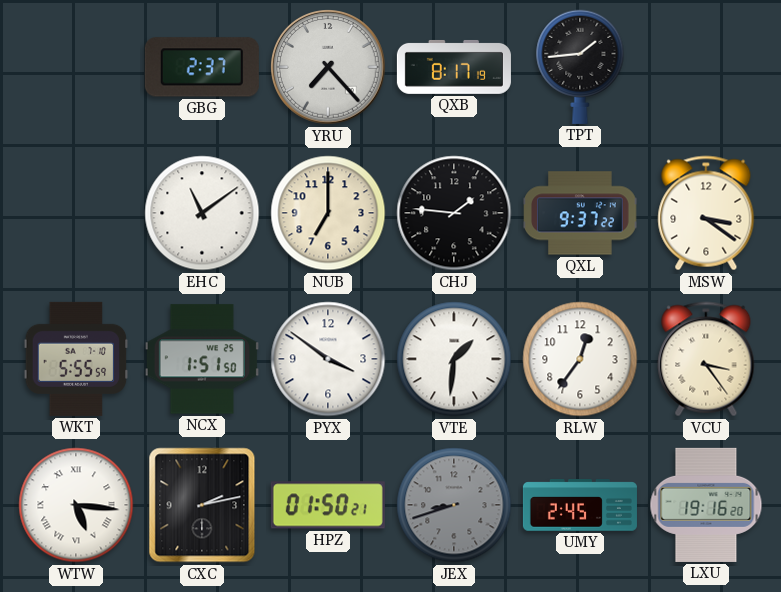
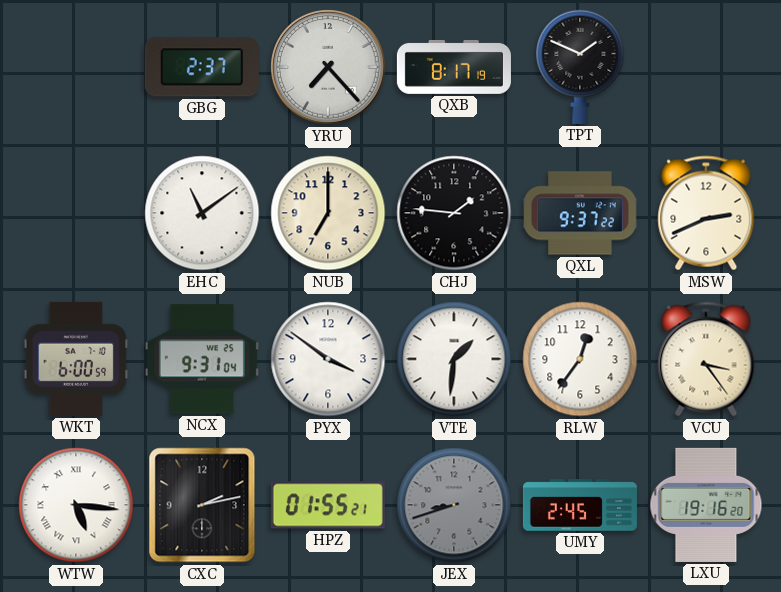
TPT: 1:44 -> 1:49 (580, 67)
MSW: 3:21 -> 2:41 (706, 213)
WKT: 5:55 -> 6:00 (76, 359)
NCX: 1:51 -> 9:31 (202, 359)
HPZ: 01:50 -> 01:55 (328, 505)
